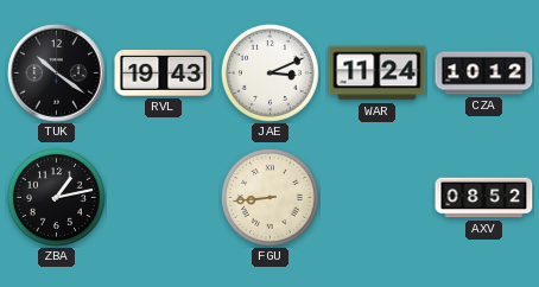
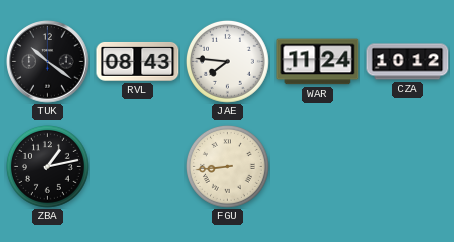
RVL: 19:43 -> 08:43 (138, 61)
JAE: 3:11 -> 7:46 (227, 61)
AXV: 08:52 -> none (484, 198)
